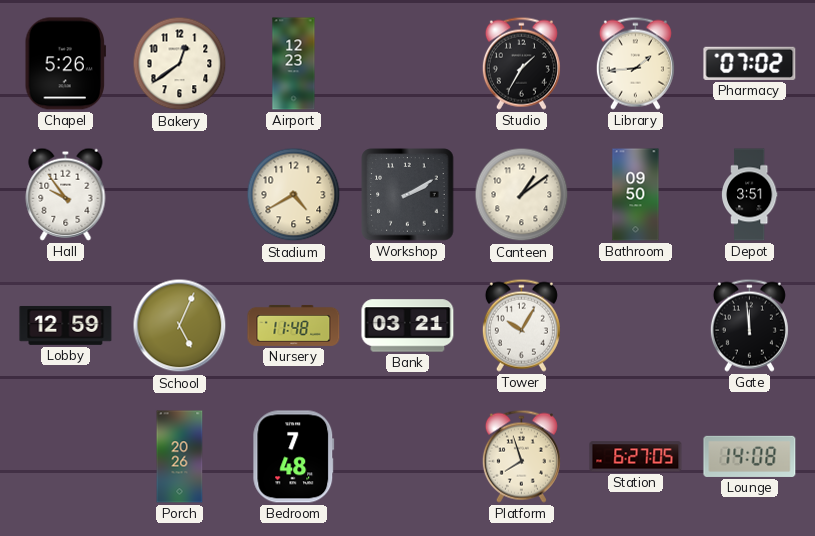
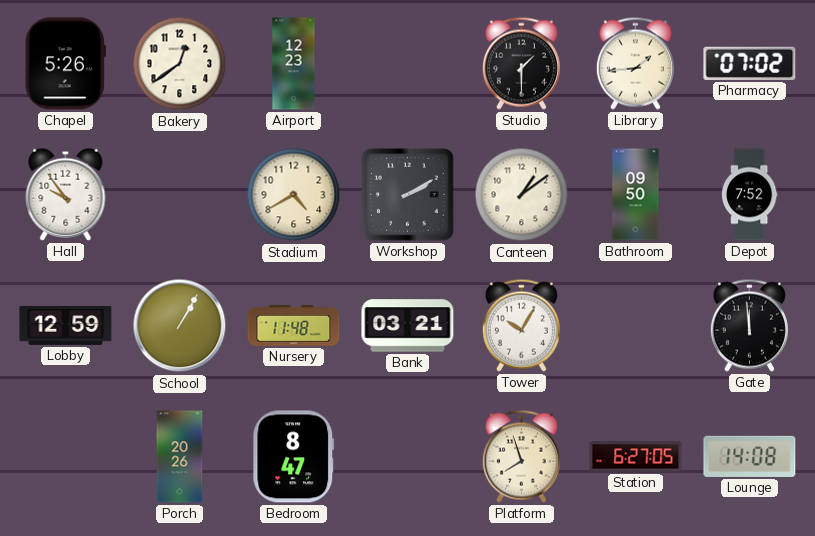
Studio: 1:35 -> 1:30 (521, 63)
Depot: 3:51 -> 7:52 (749, 195)
School: 5:04 -> 1:05 (180, 326)
Bedroom: 7:48 -> 8:47 (294, 457)
